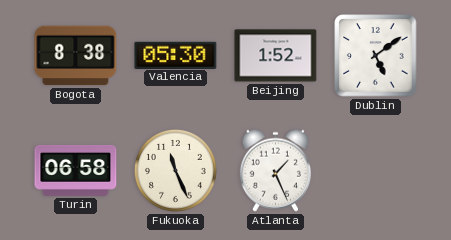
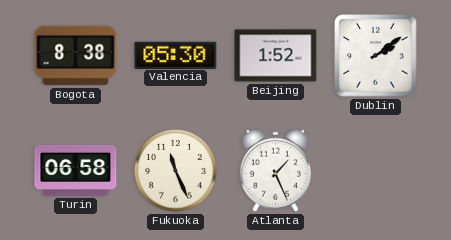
Dublin: 5:09 -> 2:09 (376, 56)
